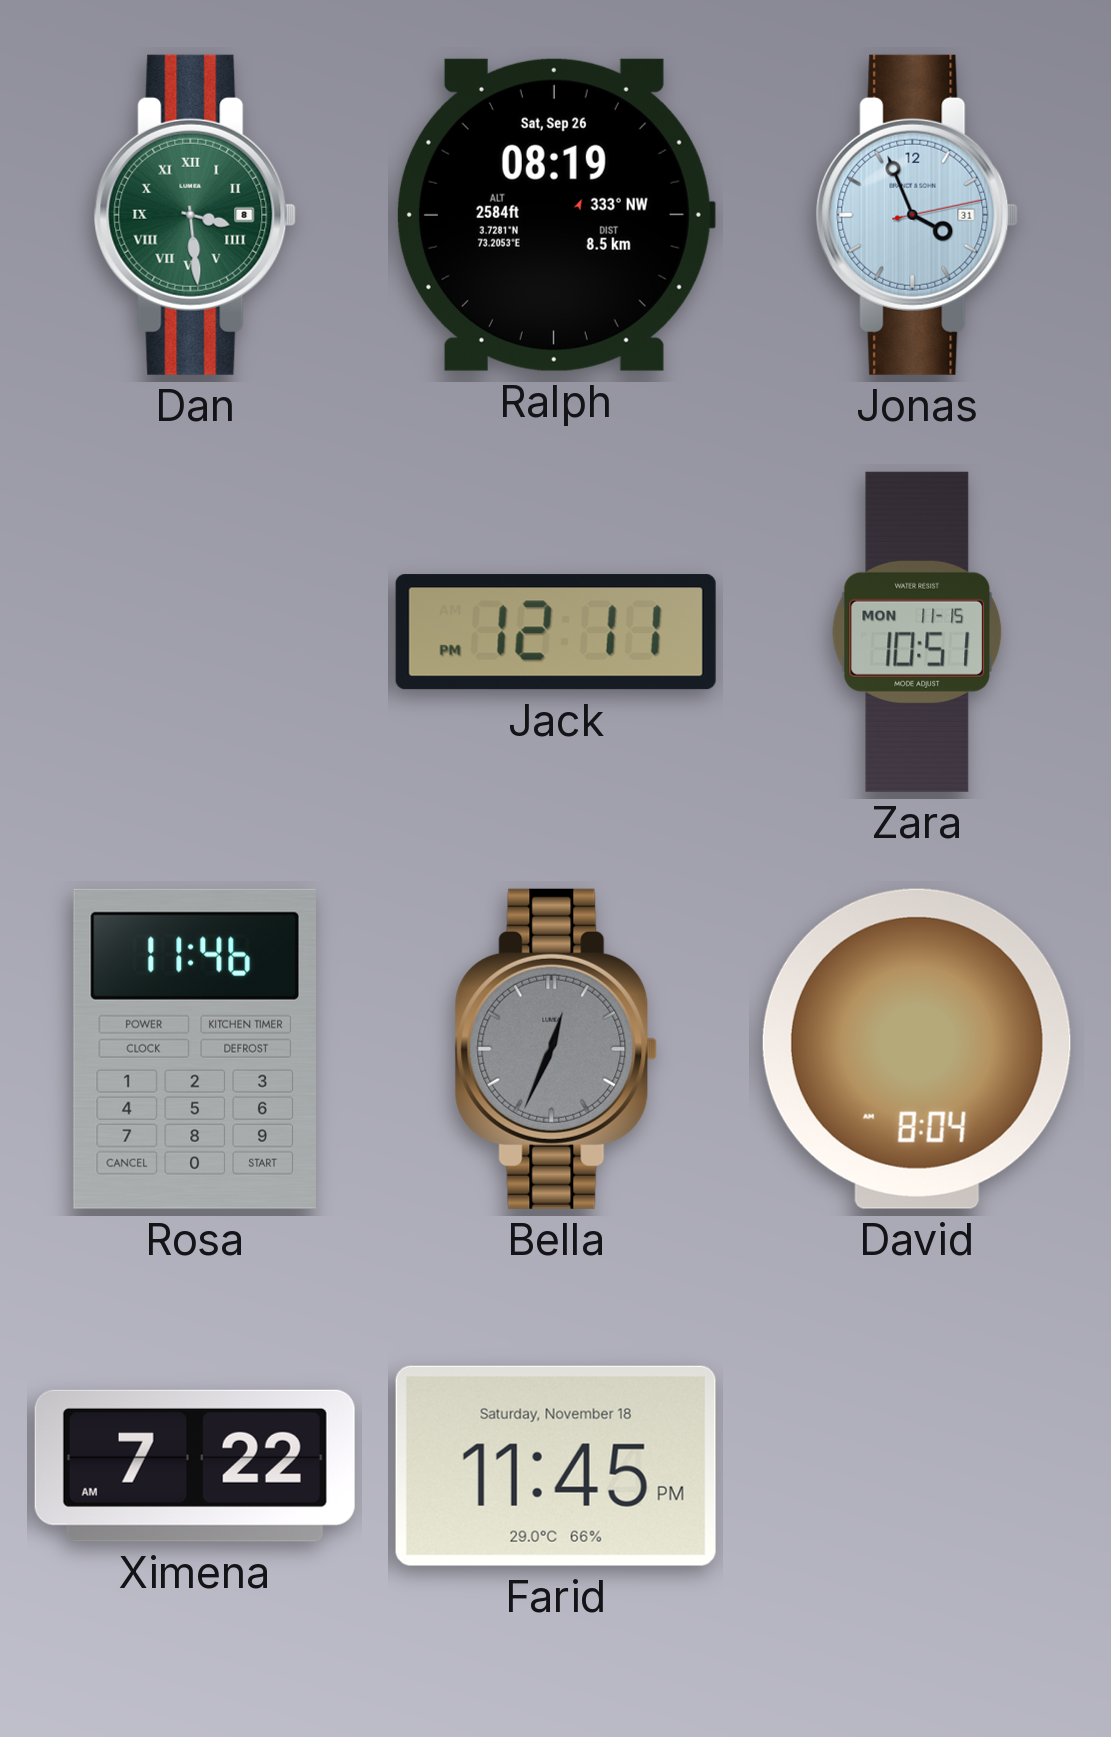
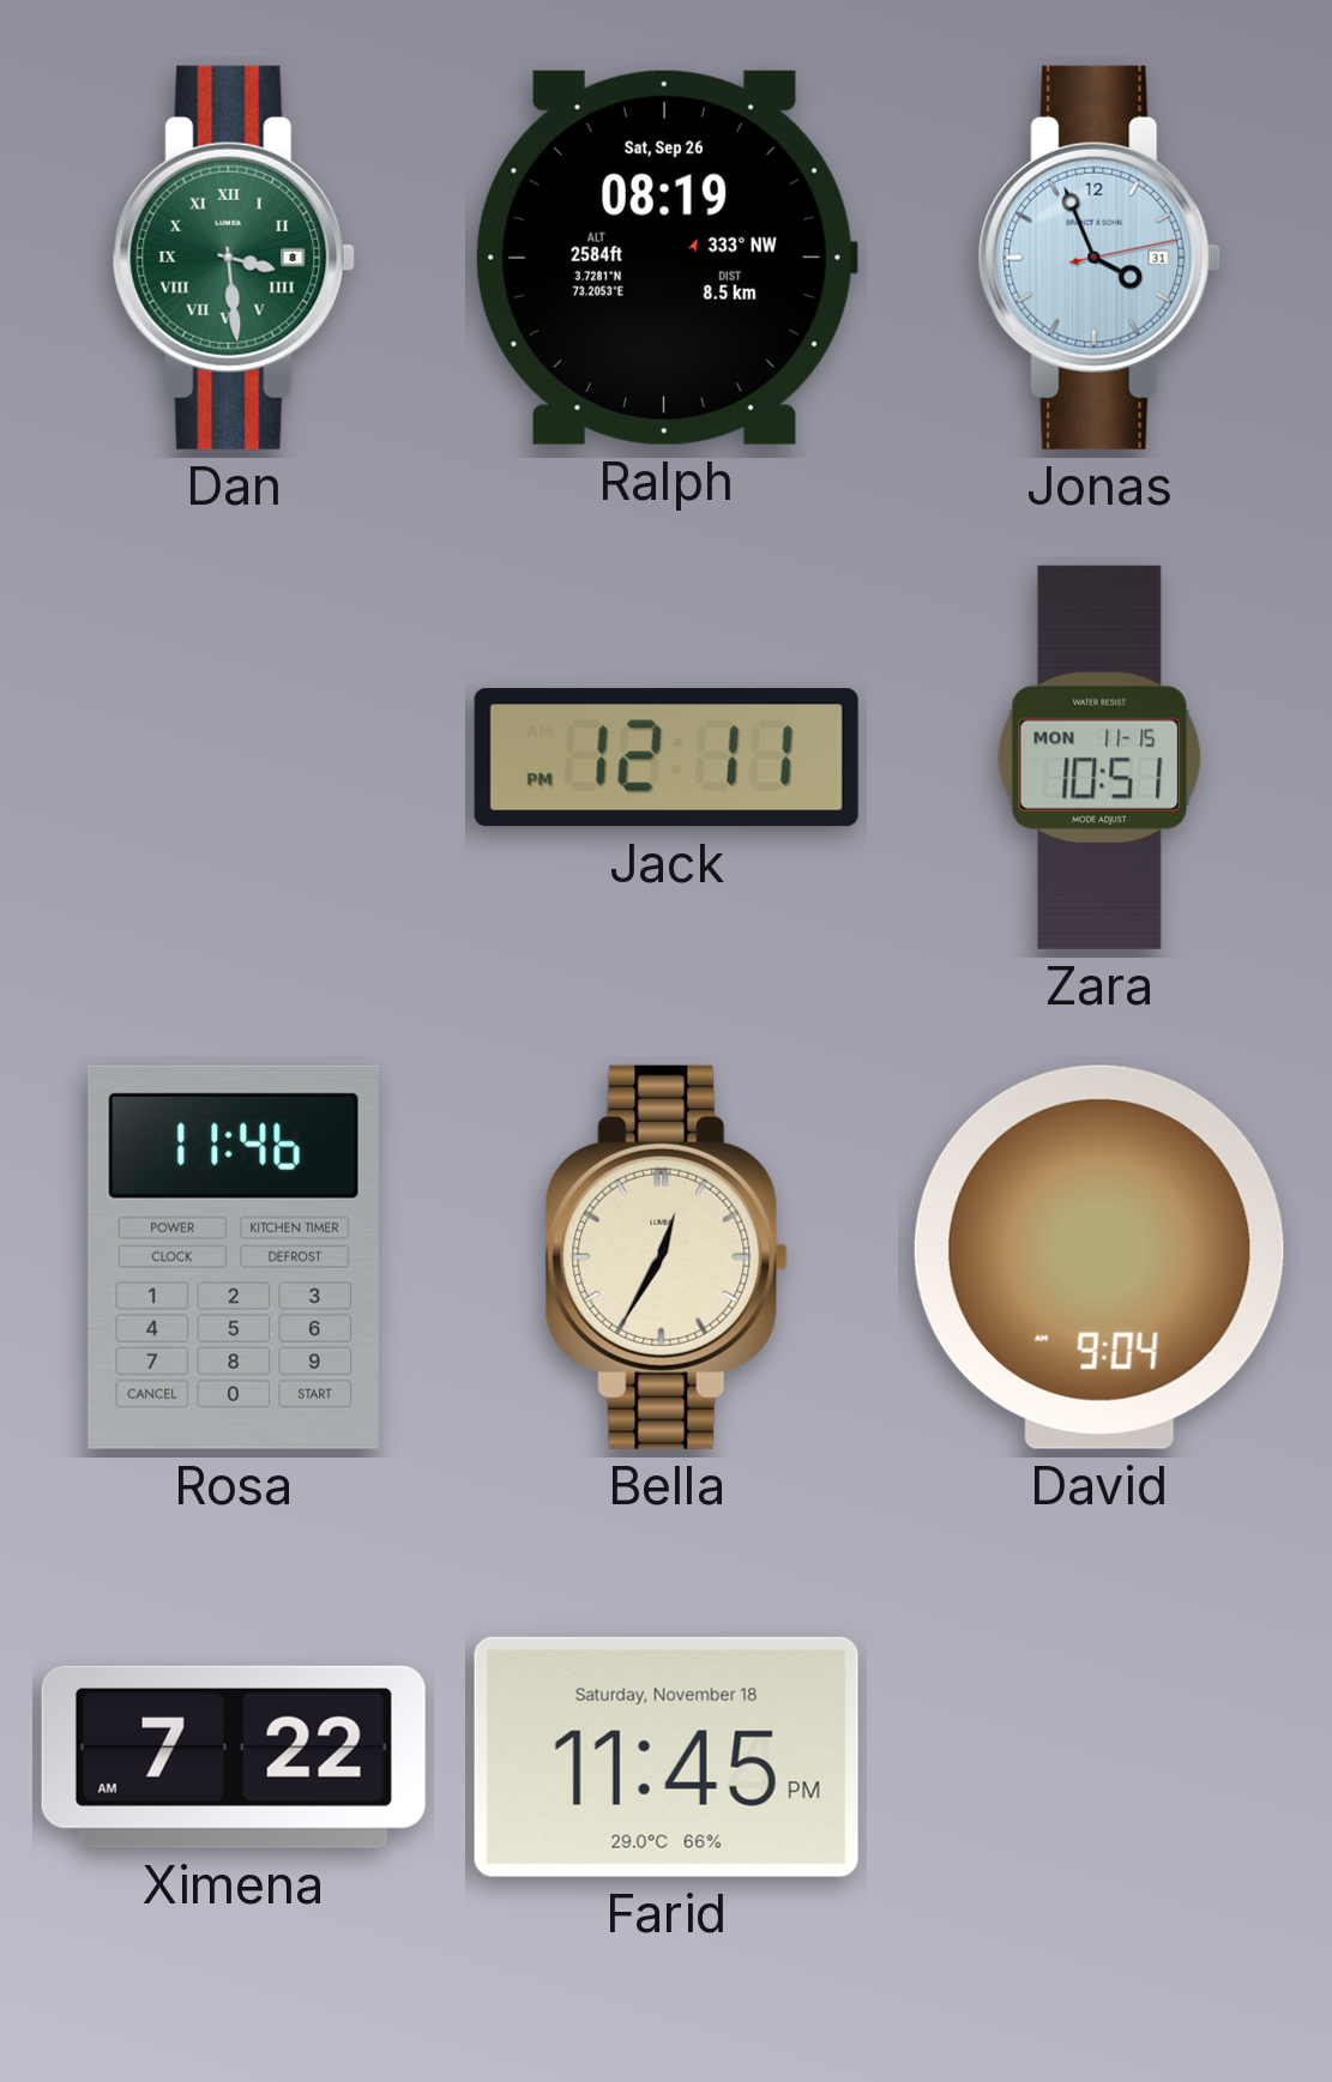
Bella: 12:34 -> 12:35 (667, 1257)
Bella dial: grey -> cream (667, 1257)
David: 8:04 -> 9:04 (1099, 1257)
